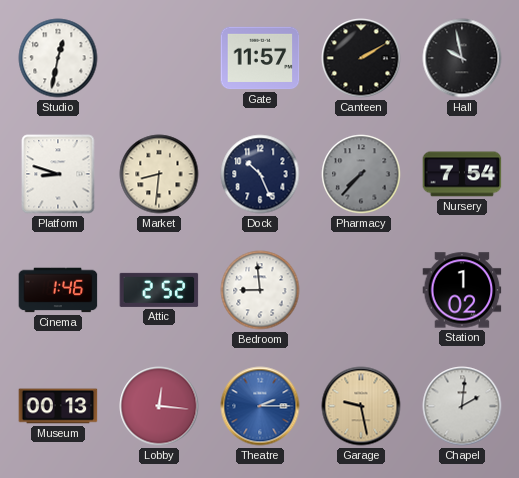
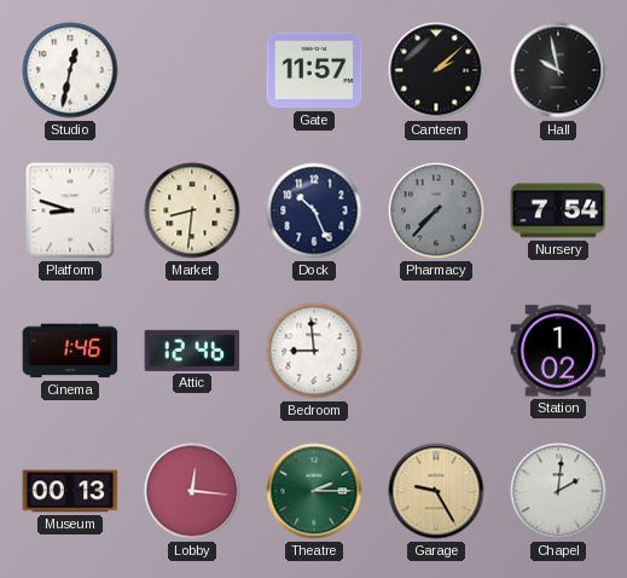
Canteen: 2:10 -> 2:08 (436, 70)
Attic: 2:52 -> 12:46 (192, 351)
Theatre dial: blue -> green (314, 491)
Garage: 9:28 -> 9:25 (436, 491)
